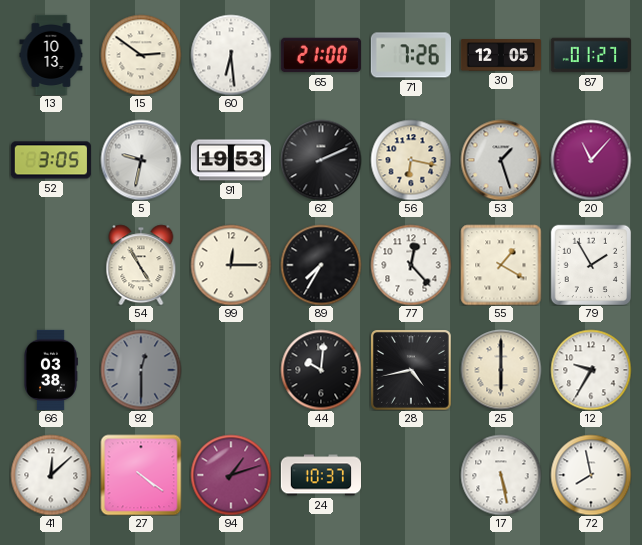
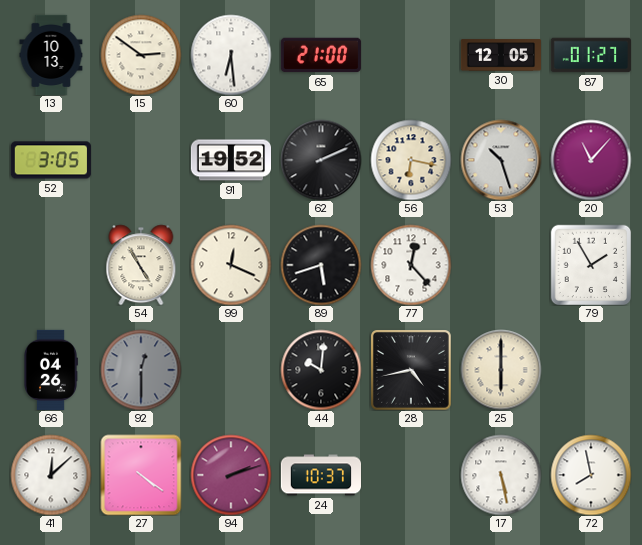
71: 7:26 -> none (411, 55)
5: 9:32 -> none (141, 160)
91: 19:53 -> 19:52 (230, 160)
53: 1:27 -> 10:27 (501, 160)
99: 12:15 -> 12:19 (231, 265)
89: 7:35 -> 5:42 (321, 265)
55: 1:20 -> none (501, 265)
66: 03:38 -> 04:26 (51, 369)
12: 9:35 -> none (591, 370)
94: 1:12 -> 2:12 (231, 475)
